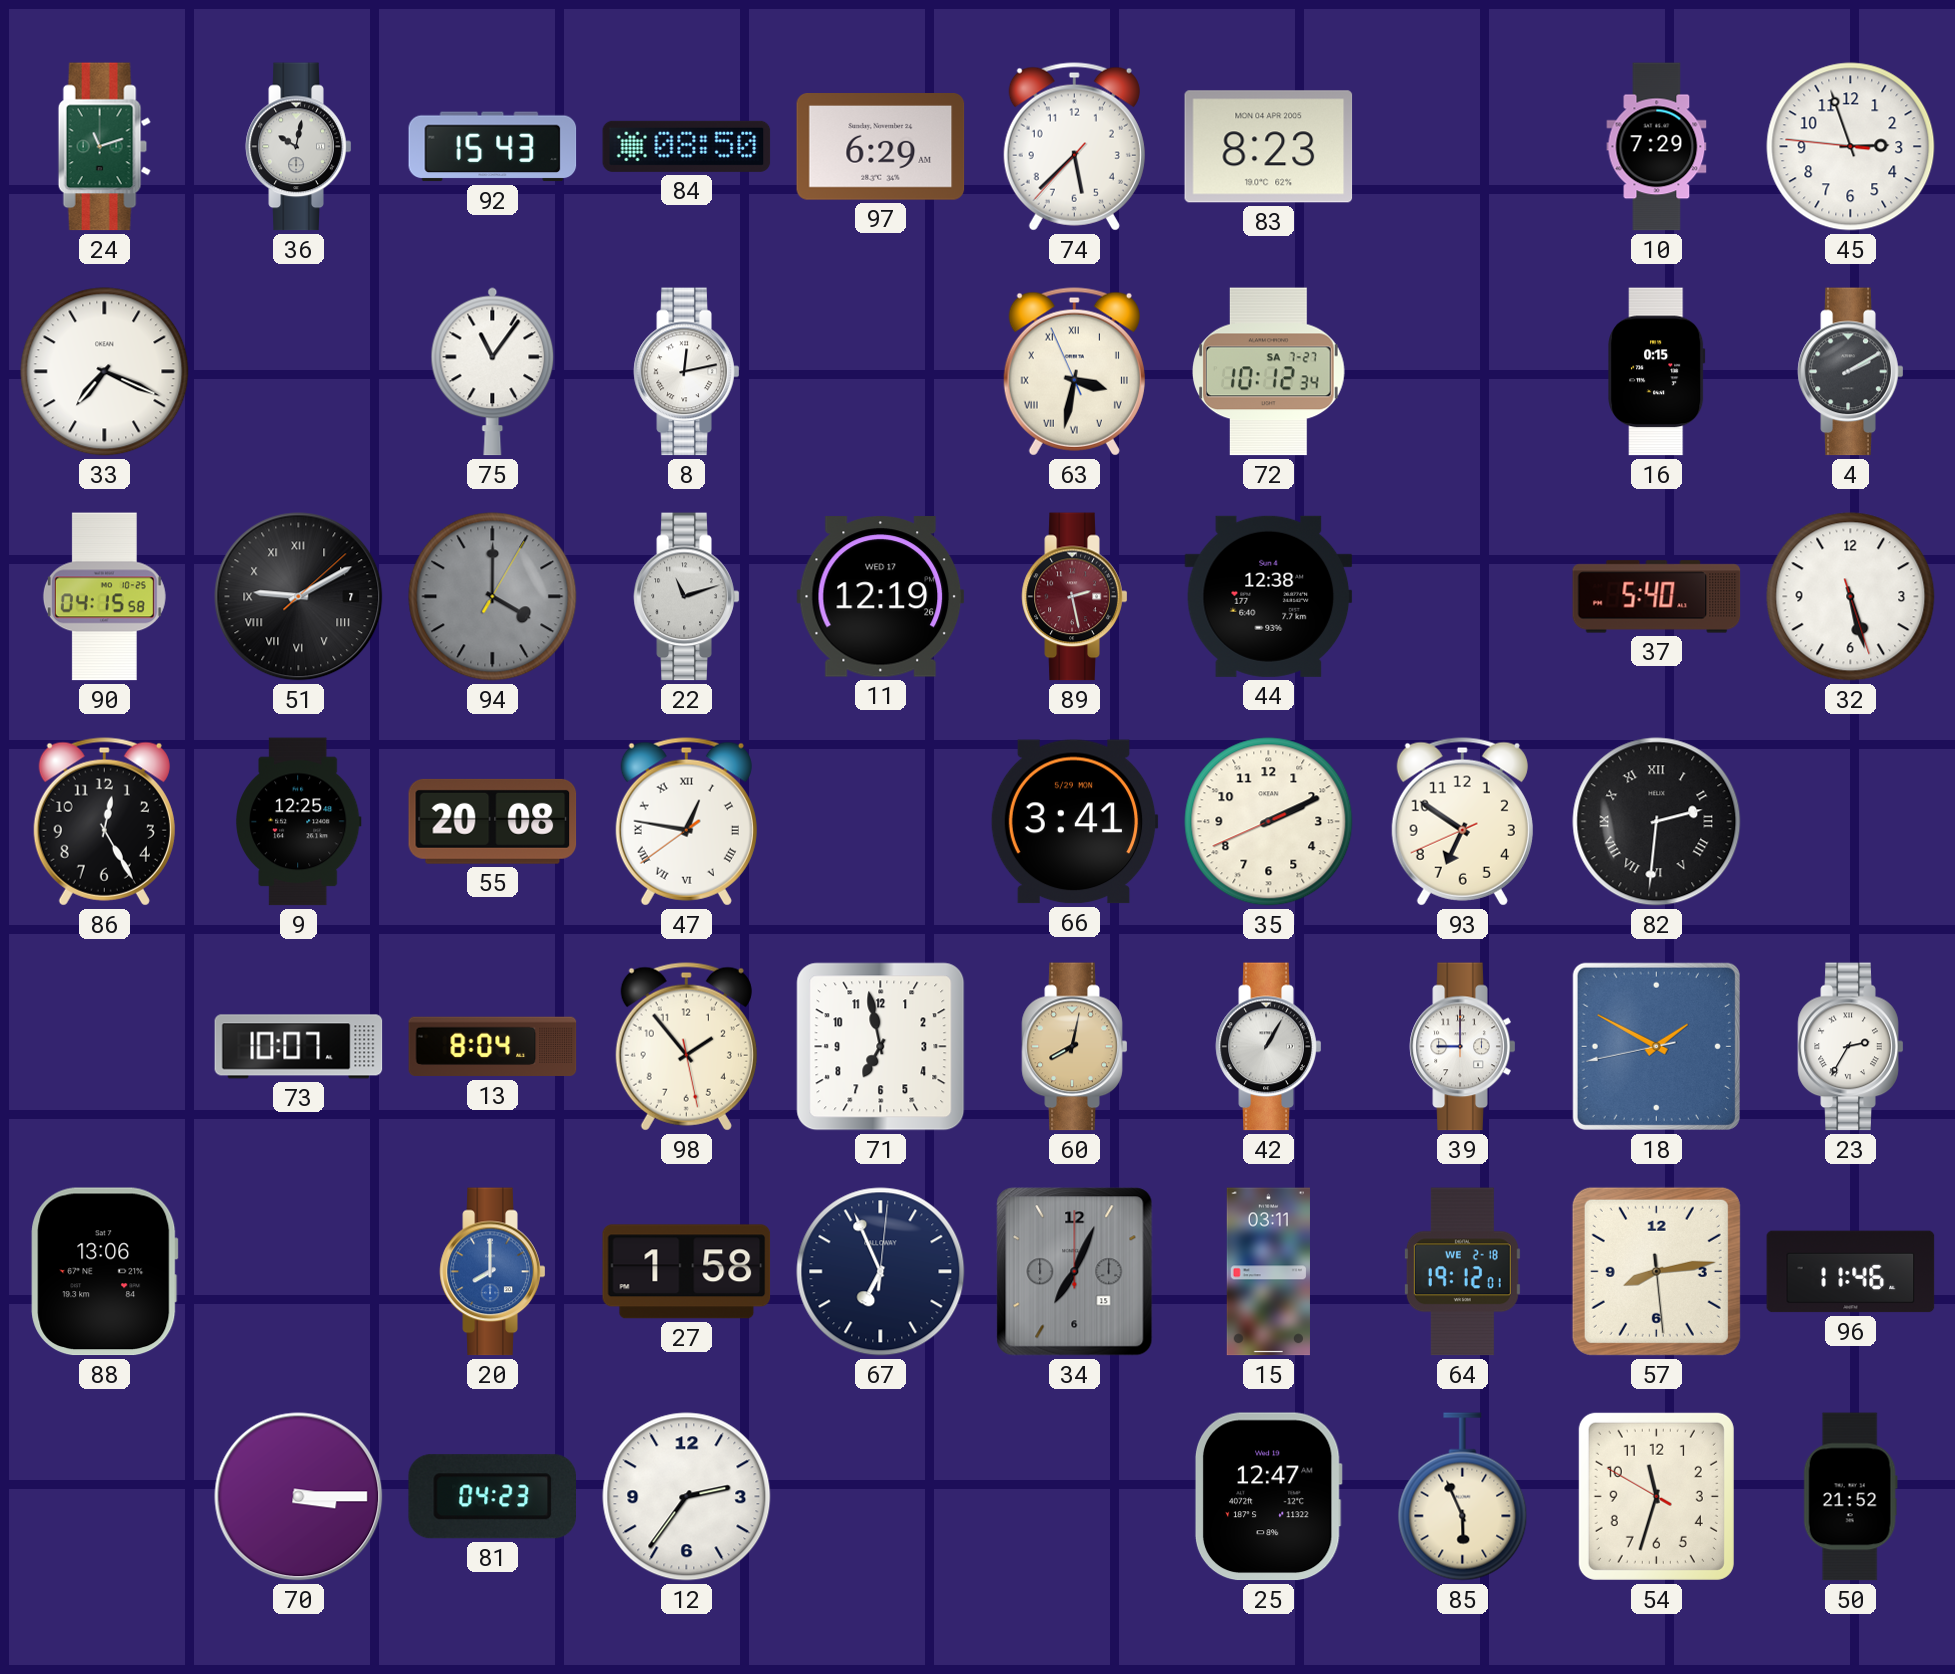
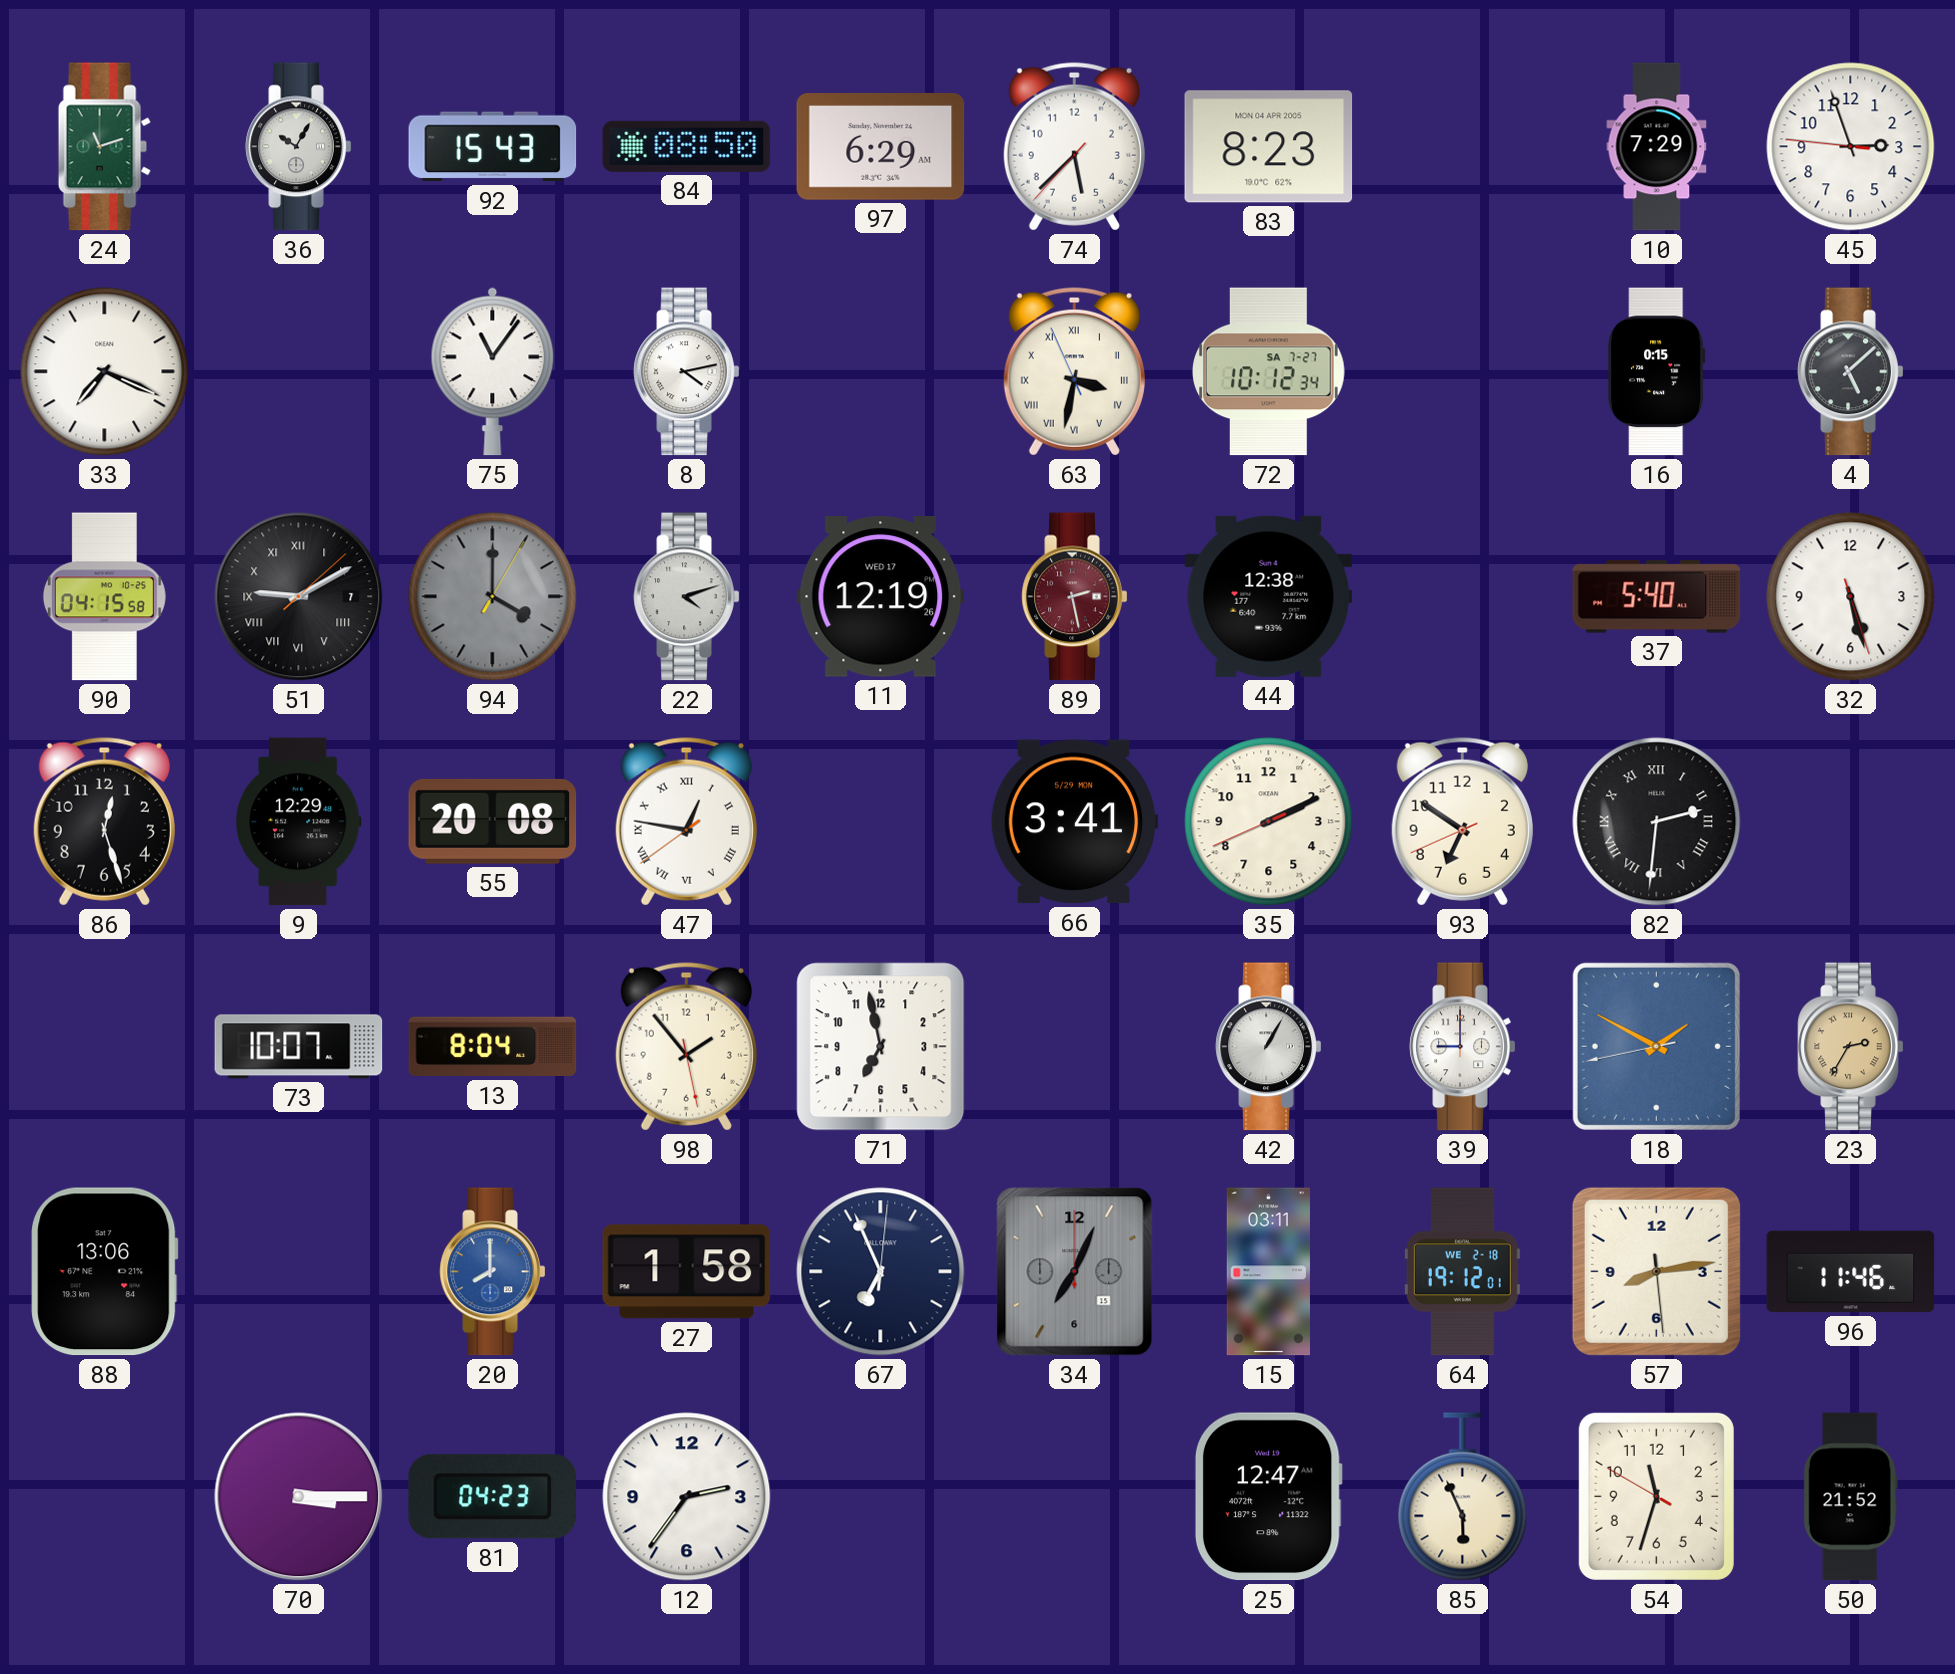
36: 10:02 -> 10:05 (299, 147)
8: 12:13 -> 4:13 (687, 372)
4: 2:10 -> 5:08 (1851, 372)
22: 11:12 -> 4:12 (687, 597)
86: 12:25 -> 12:27 (104, 822)
9: 12:25 -> 12:29 (299, 822)
60: 8:02 -> none (1075, 1047)
23 dial: white -> champagne (1851, 1047)
